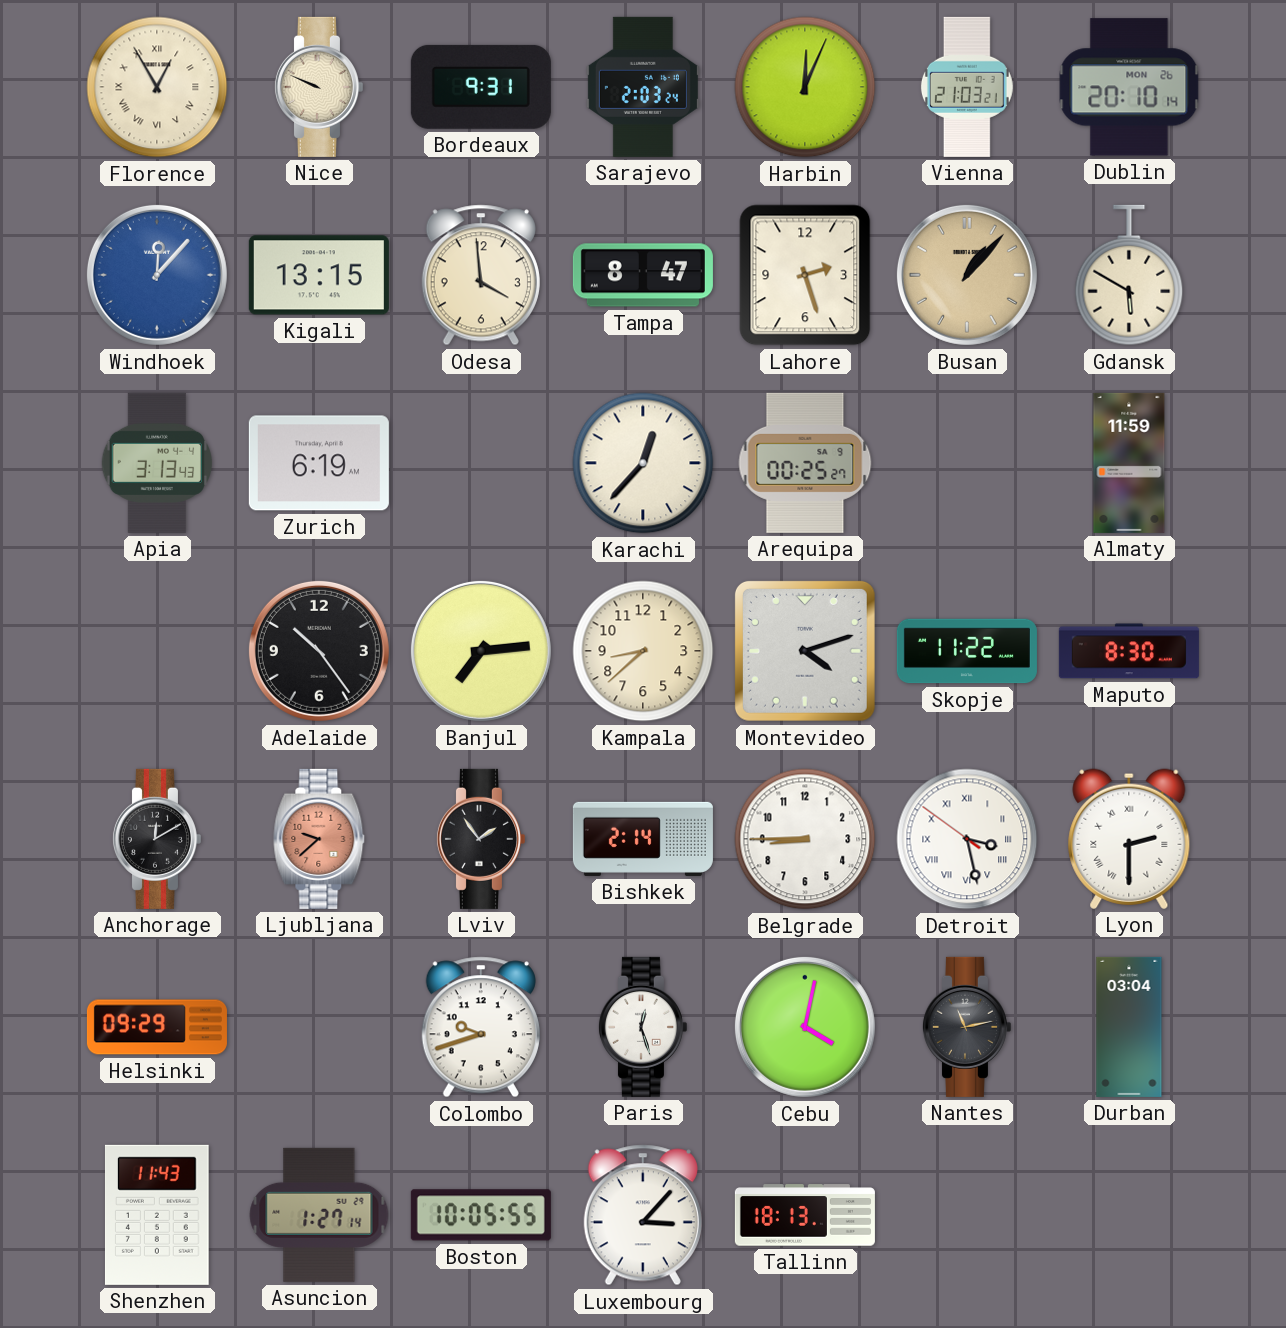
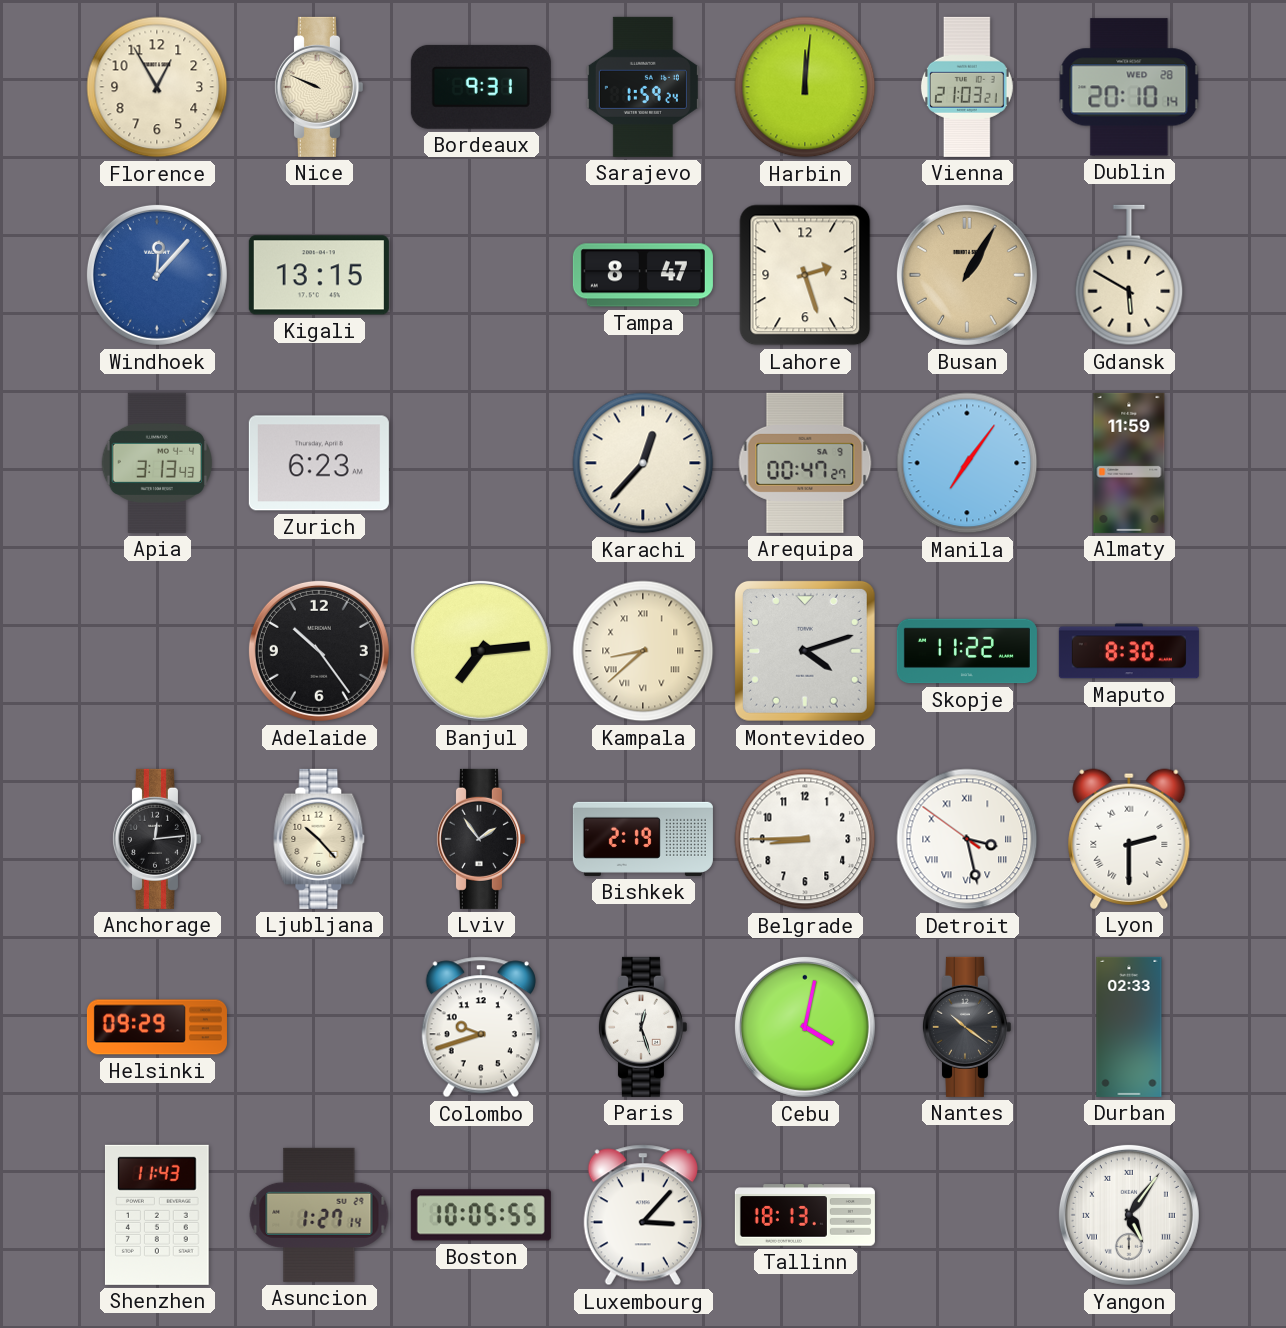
Florence numerals: Roman -> Arabic (157, 87)
Sarajevo: 2:03 -> 1:59 (643, 87)
Harbin: 12:04 -> 12:01 (805, 87)
Dublin date: MON 26 -> WED 28 (1129, 87)
Odesa: 3:59 -> none (481, 275)
Busan: 1:07 -> 1:05 (967, 275)
Zurich: 6:19 -> 6:23 (319, 463)
Arequipa: 00:25 -> 00:47 (805, 463)
Manila: none -> 7:06 (967, 463)
Kampala numerals: Arabic -> Roman (643, 651)
Anchorage: 12:10 -> 12:14 (156, 839)
Ljubljana: 9:38 -> 10:23 (319, 839)
Ljubljana dial: salmon -> cream (319, 839)
Bishkek: 2:14 -> 2:19 (643, 839)
Nantes: 11:13 -> 10:21 (966, 1027)
Durban: 03:04 -> 02:33 (1129, 1027)
Yangon: none -> 5:06 (1129, 1215)
